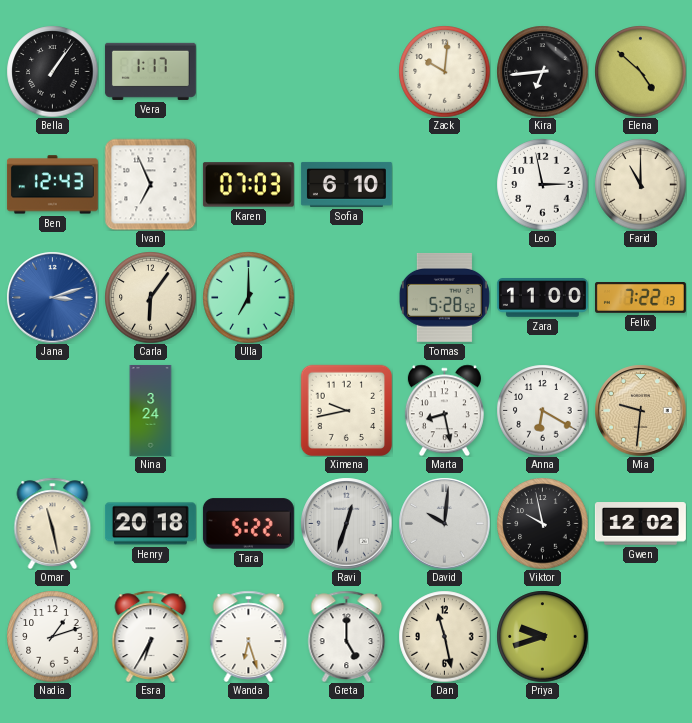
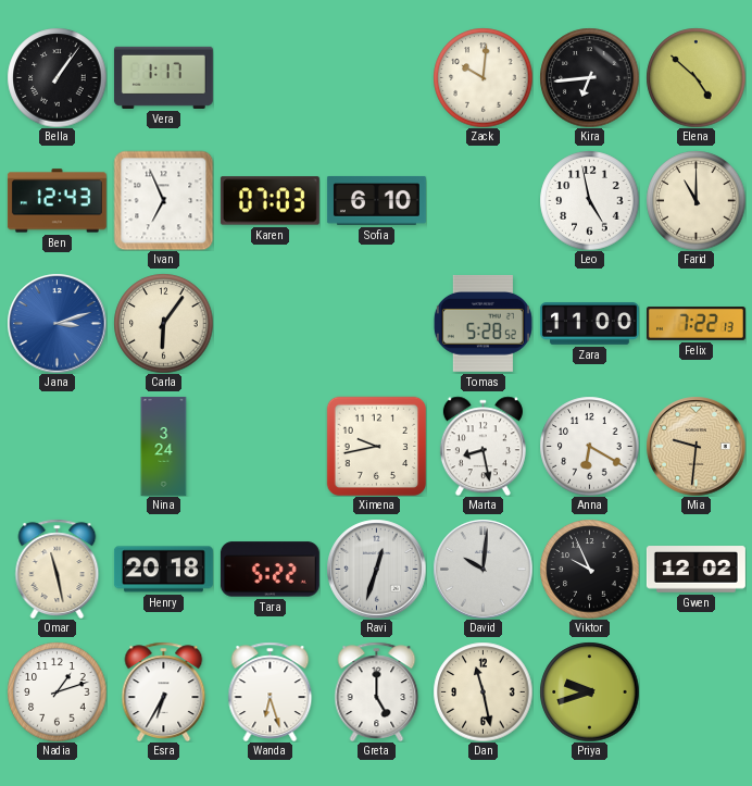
Leo: 2:58 -> 4:58 (589, 200)
Ulla: 7:00 -> none (248, 297)
Viktor: 9:58 -> 9:56 (589, 569)
